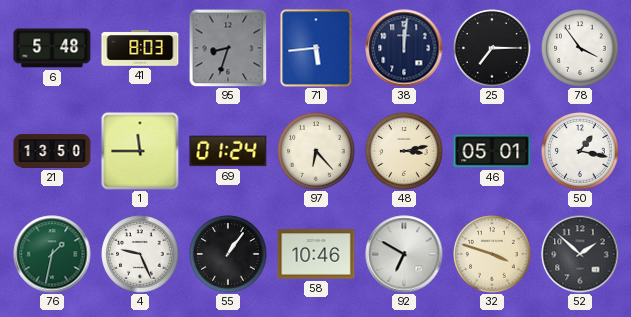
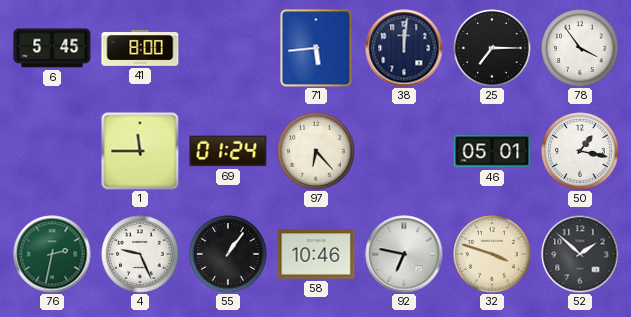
6: 5:48 -> 5:45 (52, 48)
41: 8:03 -> 8:00 (140, 49)
95: 8:33 -> none (228, 48)
21: 13:50 -> none (52, 151)
48: 3:13 -> none (404, 151)
76: 1:32 -> 2:32 (52, 254)
92: 6:50 -> 6:47 (404, 254)
